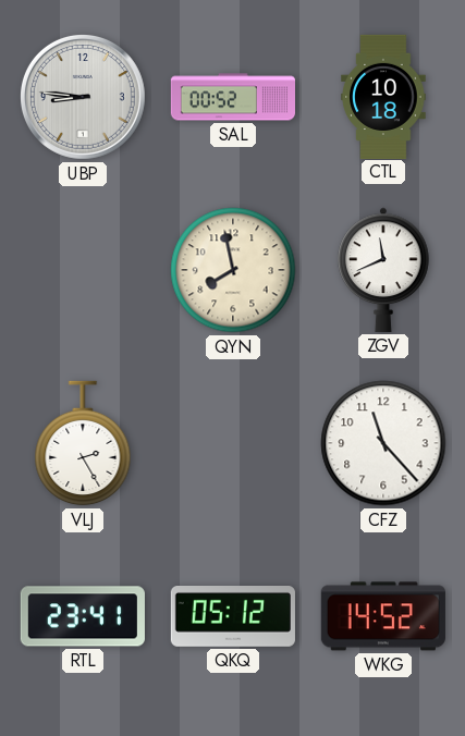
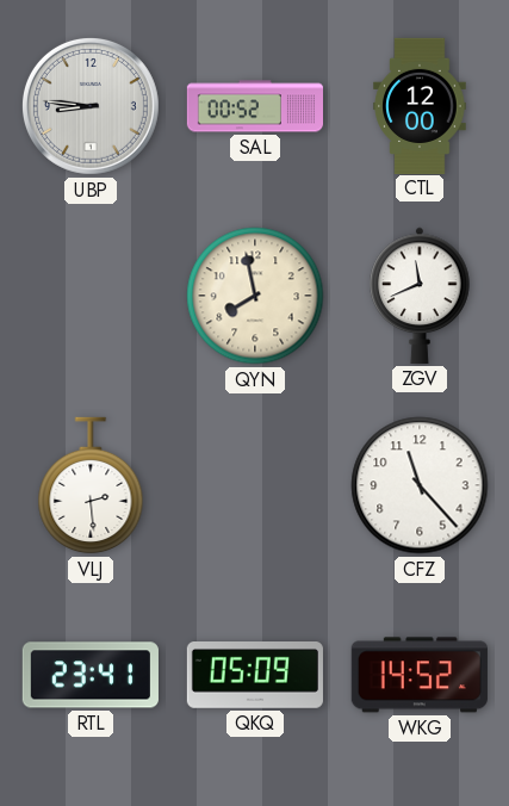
CTL: 10:18 -> 12:00 (420, 105)
VLJ: 2:25 -> 2:29 (91, 485)
QKQ: 05:12 -> 05:09 (255, 676)
